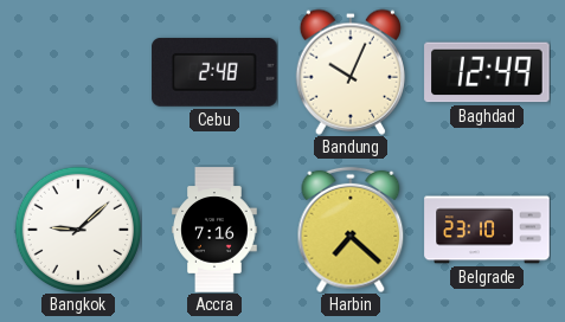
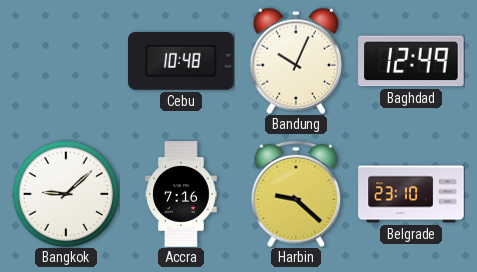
Cebu: 2:48 -> 10:48 (181, 62)
Harbin: 7:22 -> 9:22 (296, 194)
